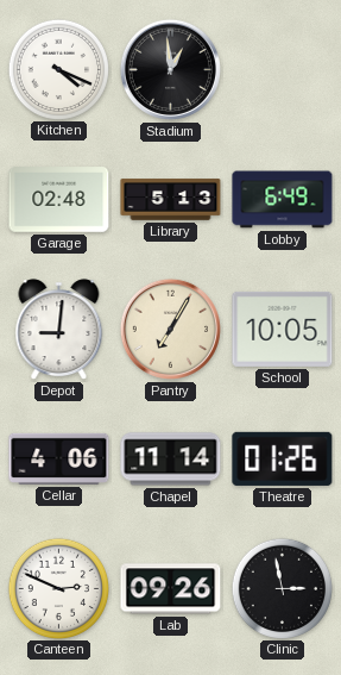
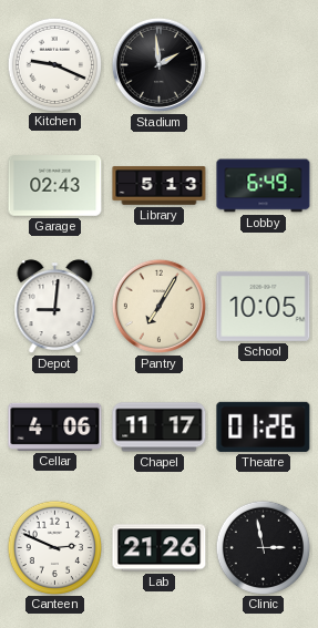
Kitchen: 4:19 -> 9:19 (54, 64)
Stadium: 12:59 -> 1:59 (158, 64)
Garage: 02:48 -> 02:43 (55, 186)
Chapel: 11:14 -> 11:17 (160, 428)
Lab: 09:26 -> 21:26 (160, 548)
